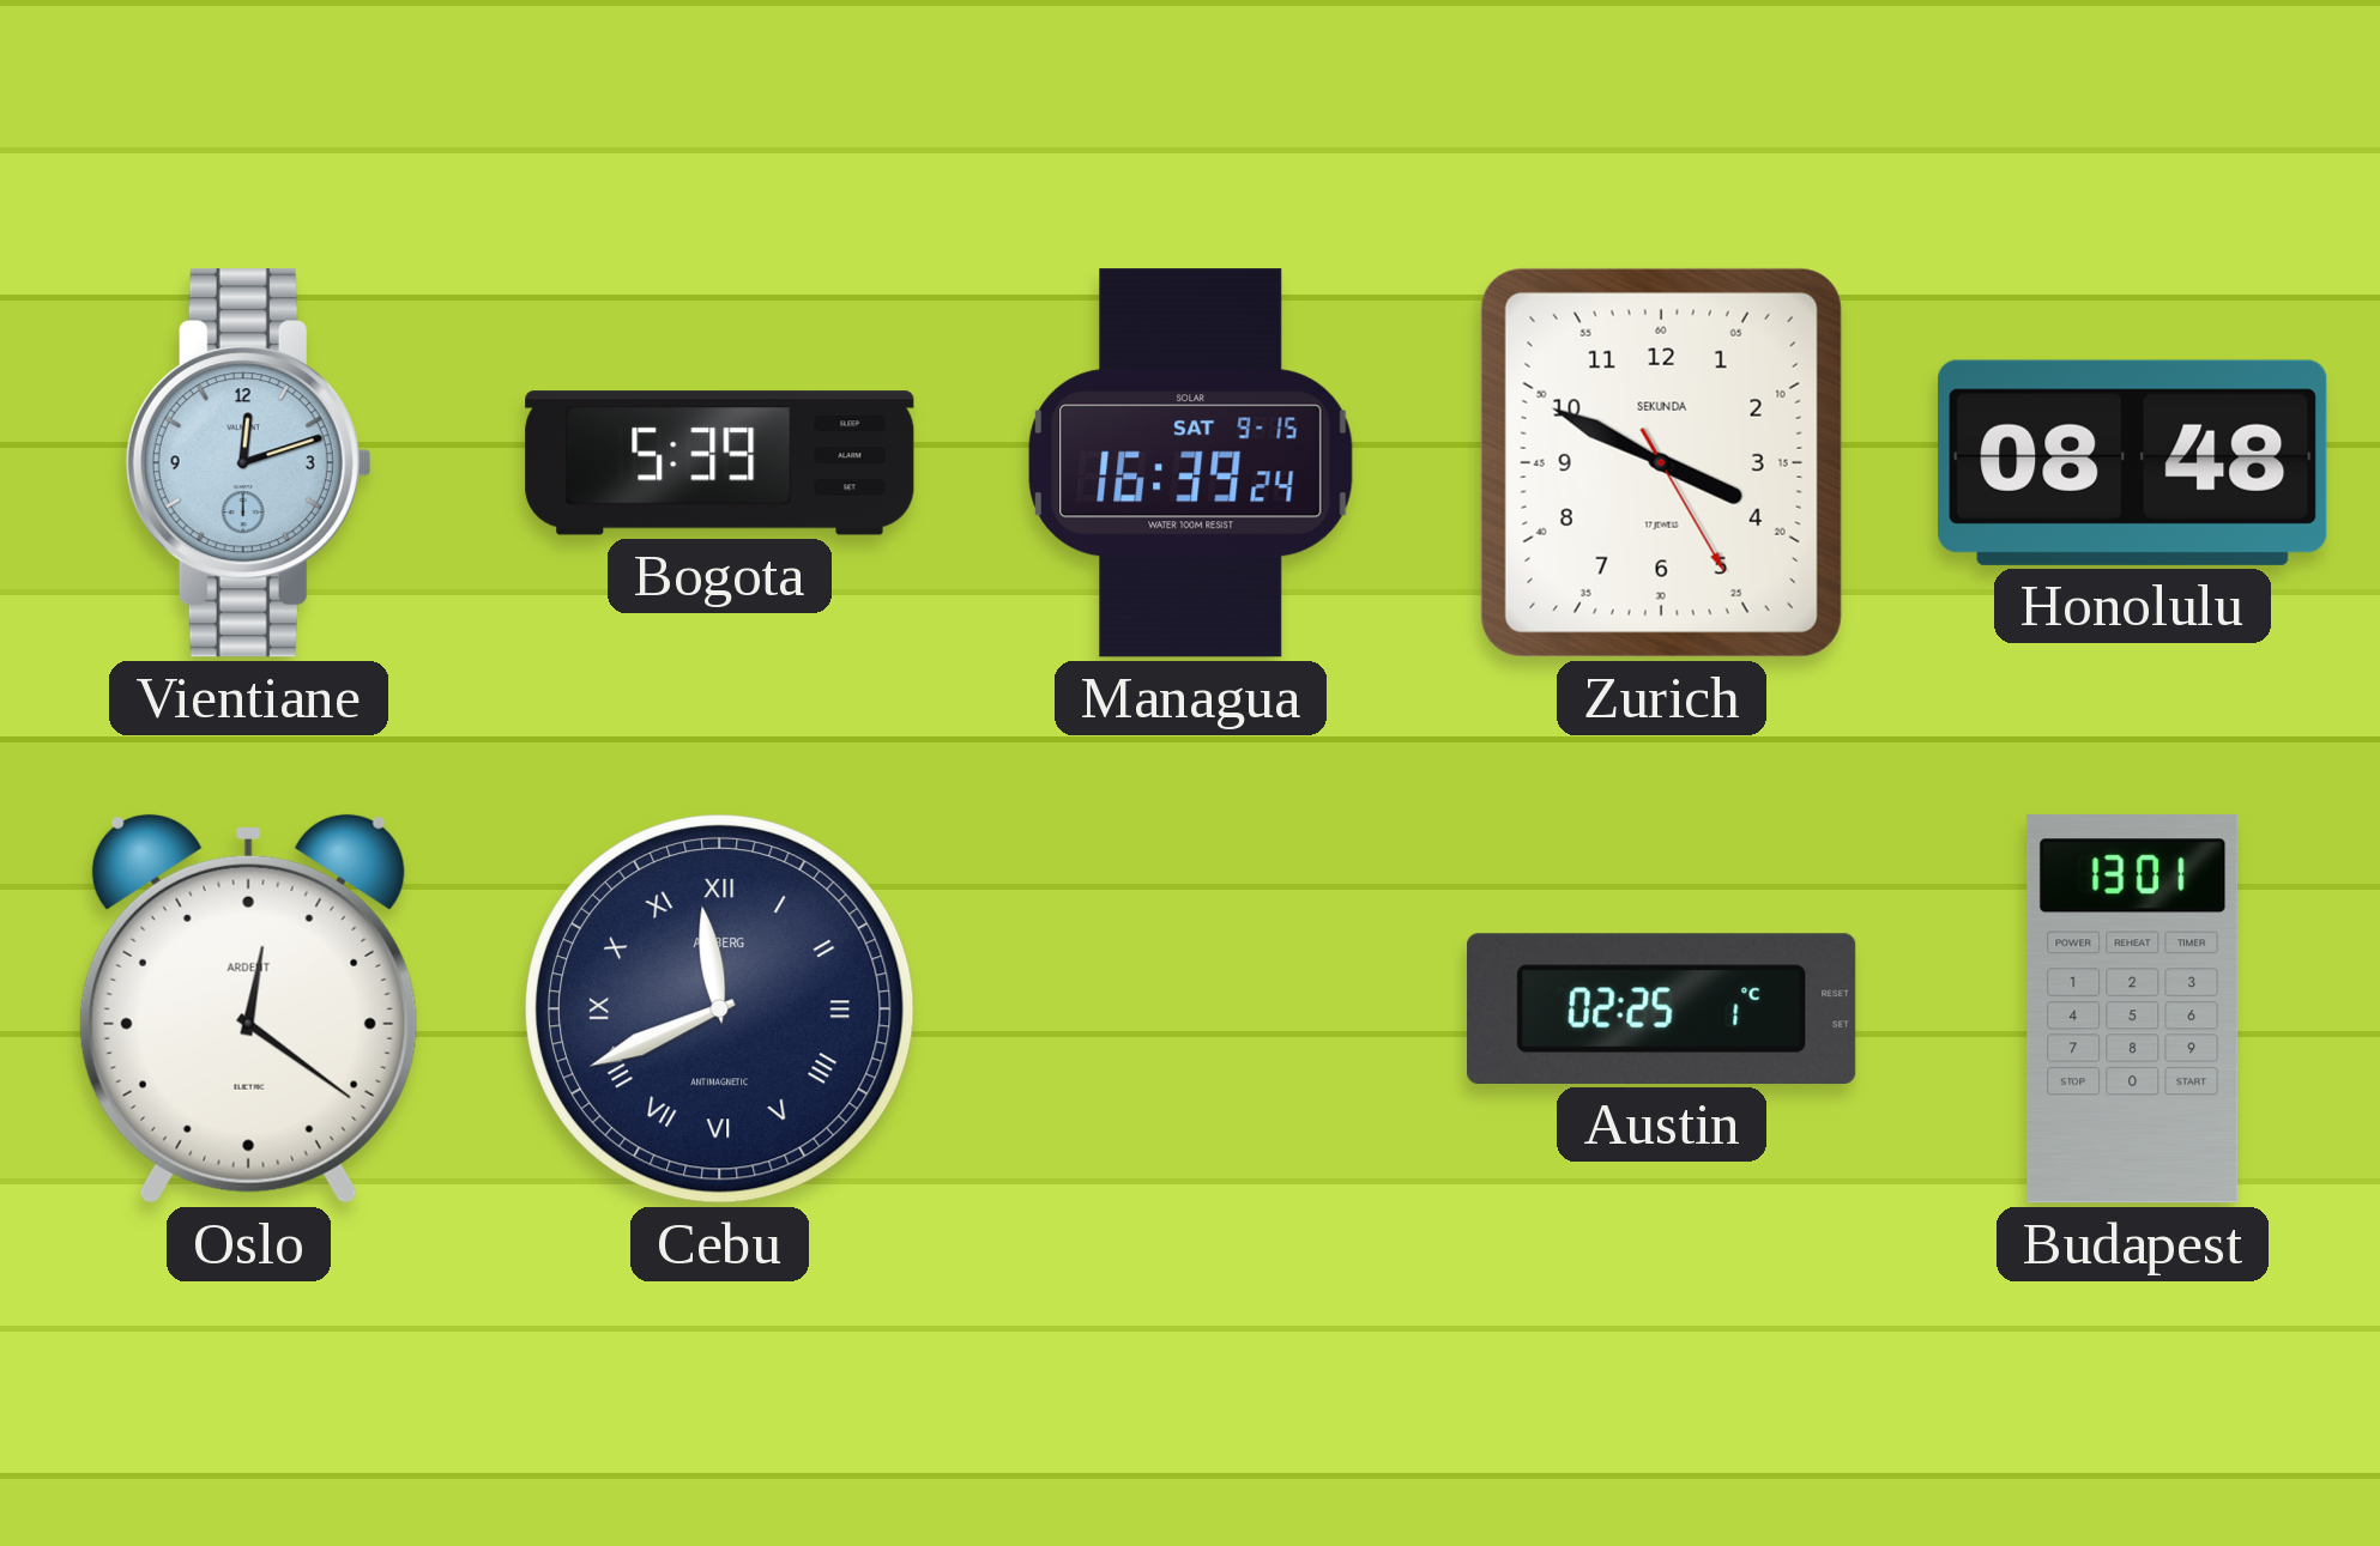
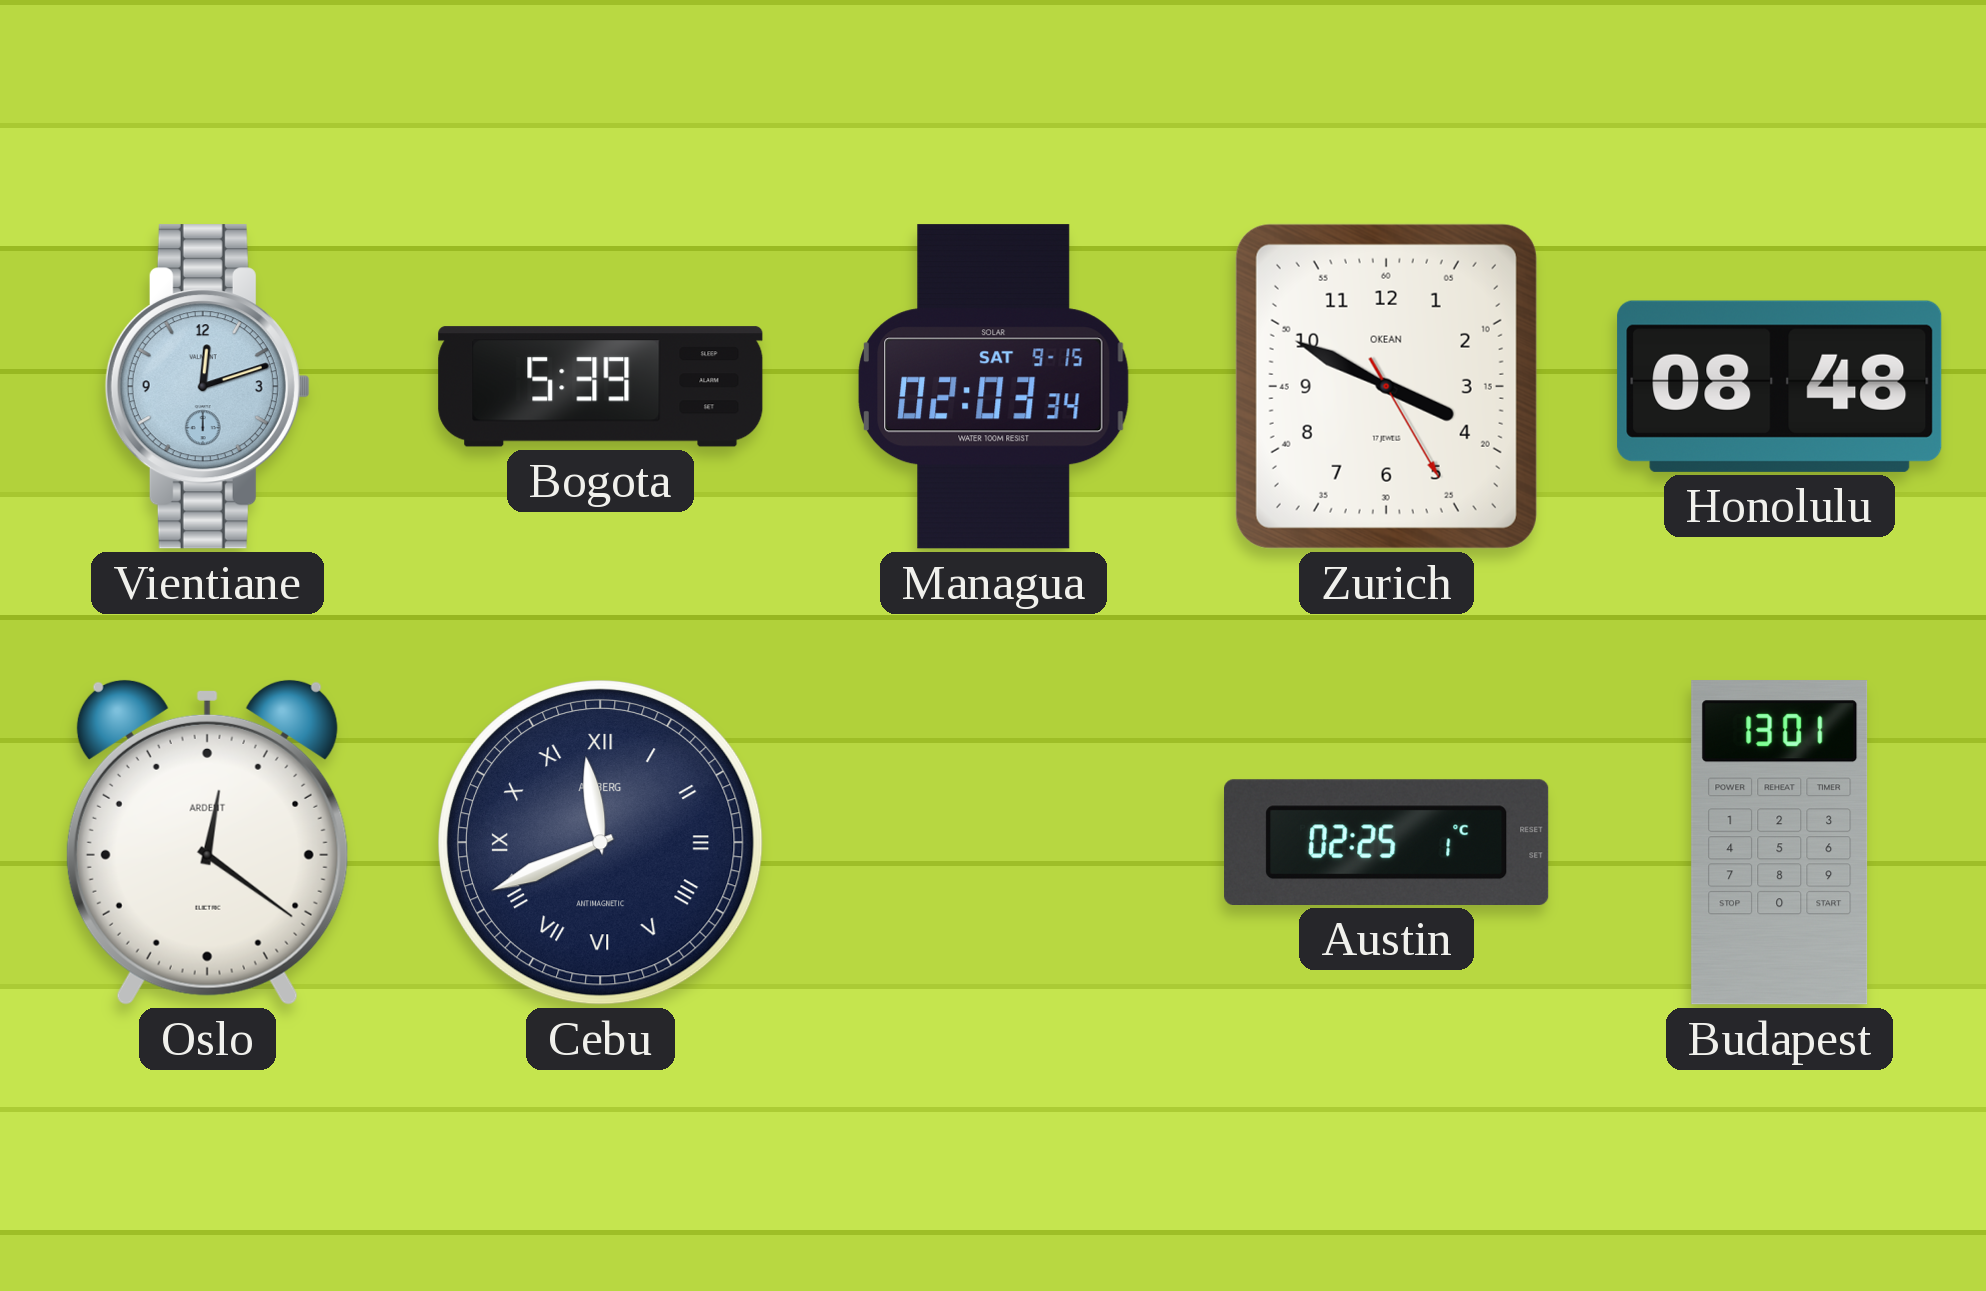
Managua: 16:39 -> 02:03 (994, 387)
Zurich brand: SEKUNDA -> OKEAN (1386, 386)
